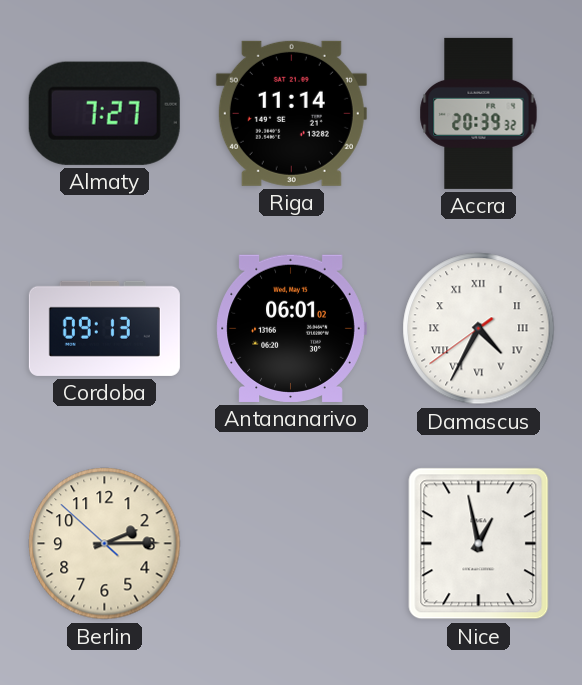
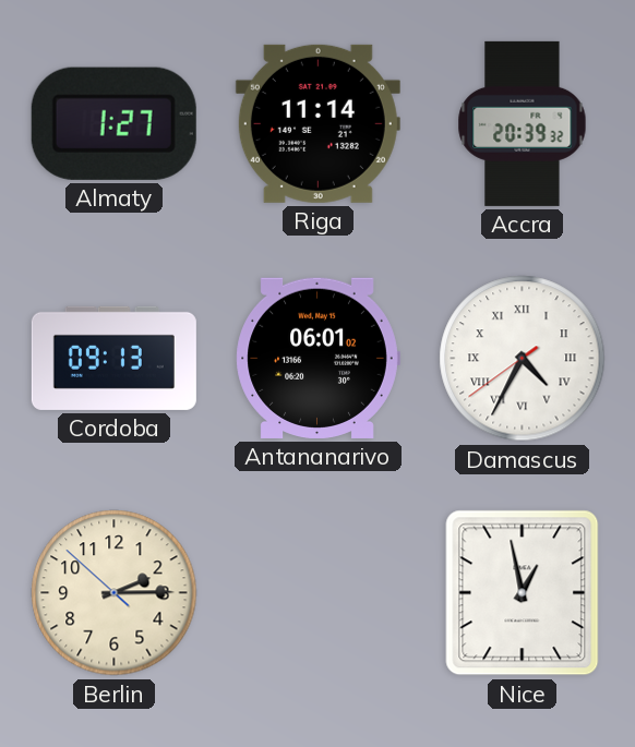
Almaty: 7:27 -> 1:27 (113, 123)
